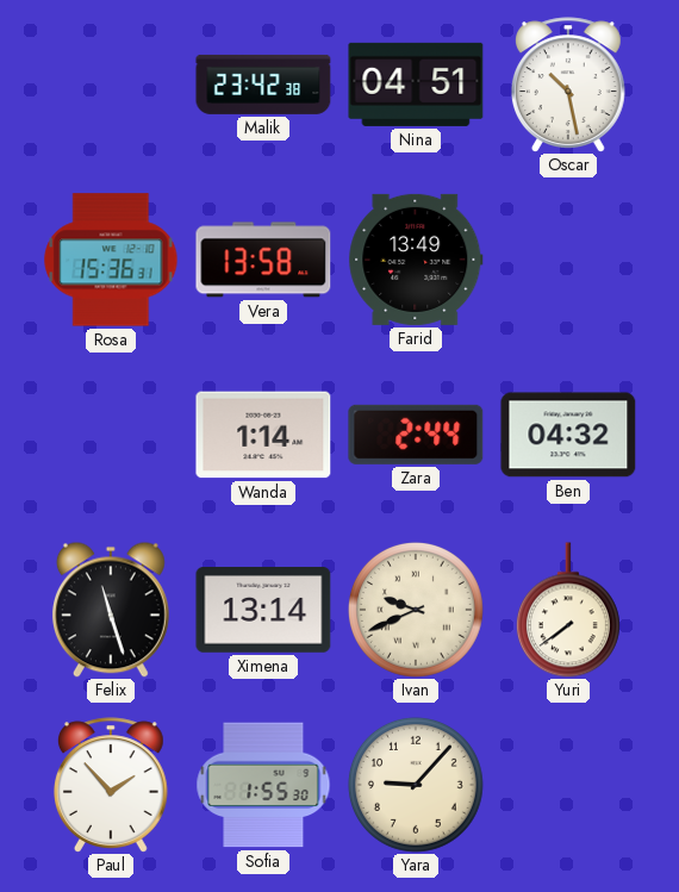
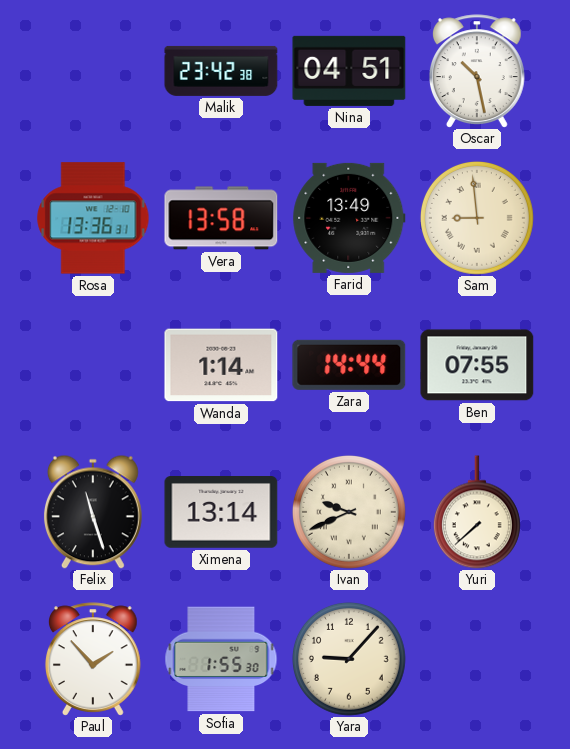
Rosa: 15:36 -> 13:36 (93, 218)
Sam: none -> 8:59 (477, 218)
Zara: 2:44 -> 14:44 (349, 365)
Ben: 04:32 -> 07:55 (477, 365)
Yuri: 7:39 -> 7:38 (477, 512)
